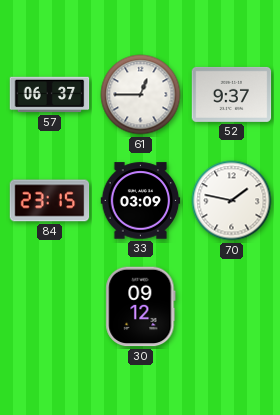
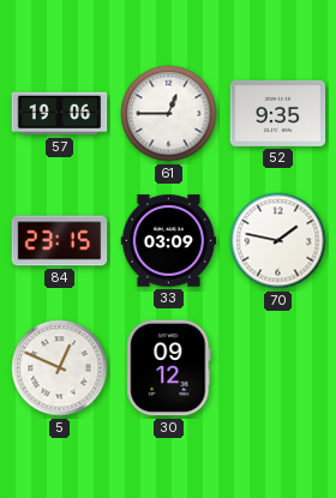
57: 06:37 -> 19:06 (60, 114)
52: 9:37 -> 9:35 (278, 113)
5: none -> 12:49 (60, 368)
